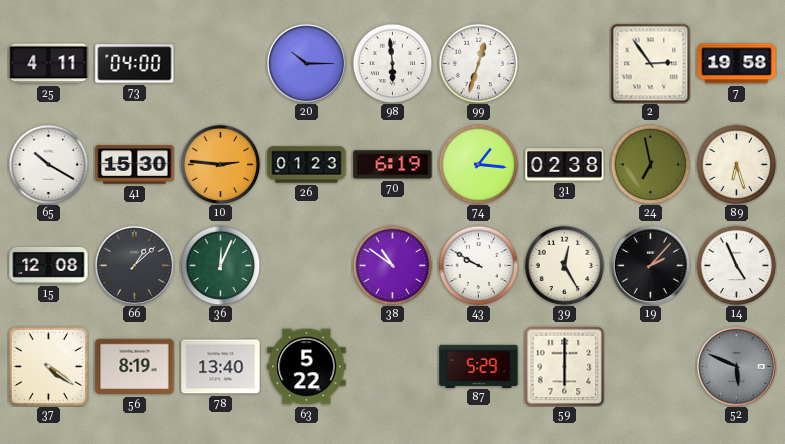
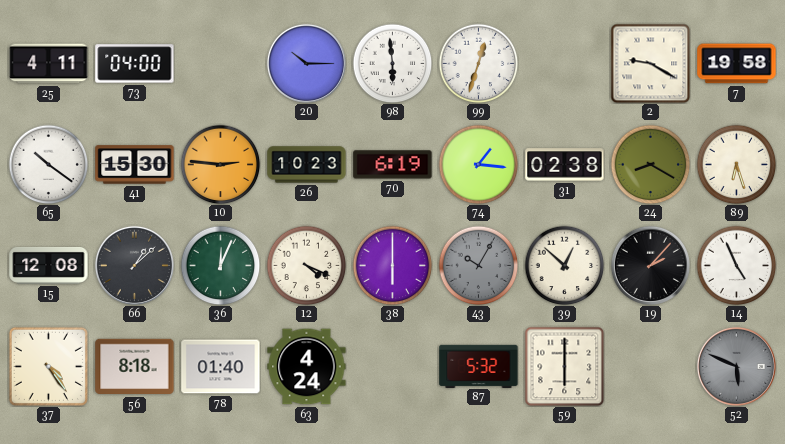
2: 2:54 -> 9:20 (650, 63)
65: 10:20 -> 10:21 (48, 164)
26: 01:23 -> 10:23 (307, 165)
24: 6:58 -> 8:20 (650, 164)
12: none -> 4:19 (306, 265)
38: 10:51 -> 6:00 (392, 265)
43: 9:50 -> 10:05 (478, 265)
43 dial: white -> grey (478, 265)
39: 12:25 -> 12:52 (564, 265)
37: 4:21 -> 4:24 (48, 366)
56: 8:19 -> 8:18 (135, 367)
78: 13:40 -> 01:40 (221, 367)
63: 5:22 -> 4:24 (307, 367)
87: 5:29 -> 5:32 (479, 366)
